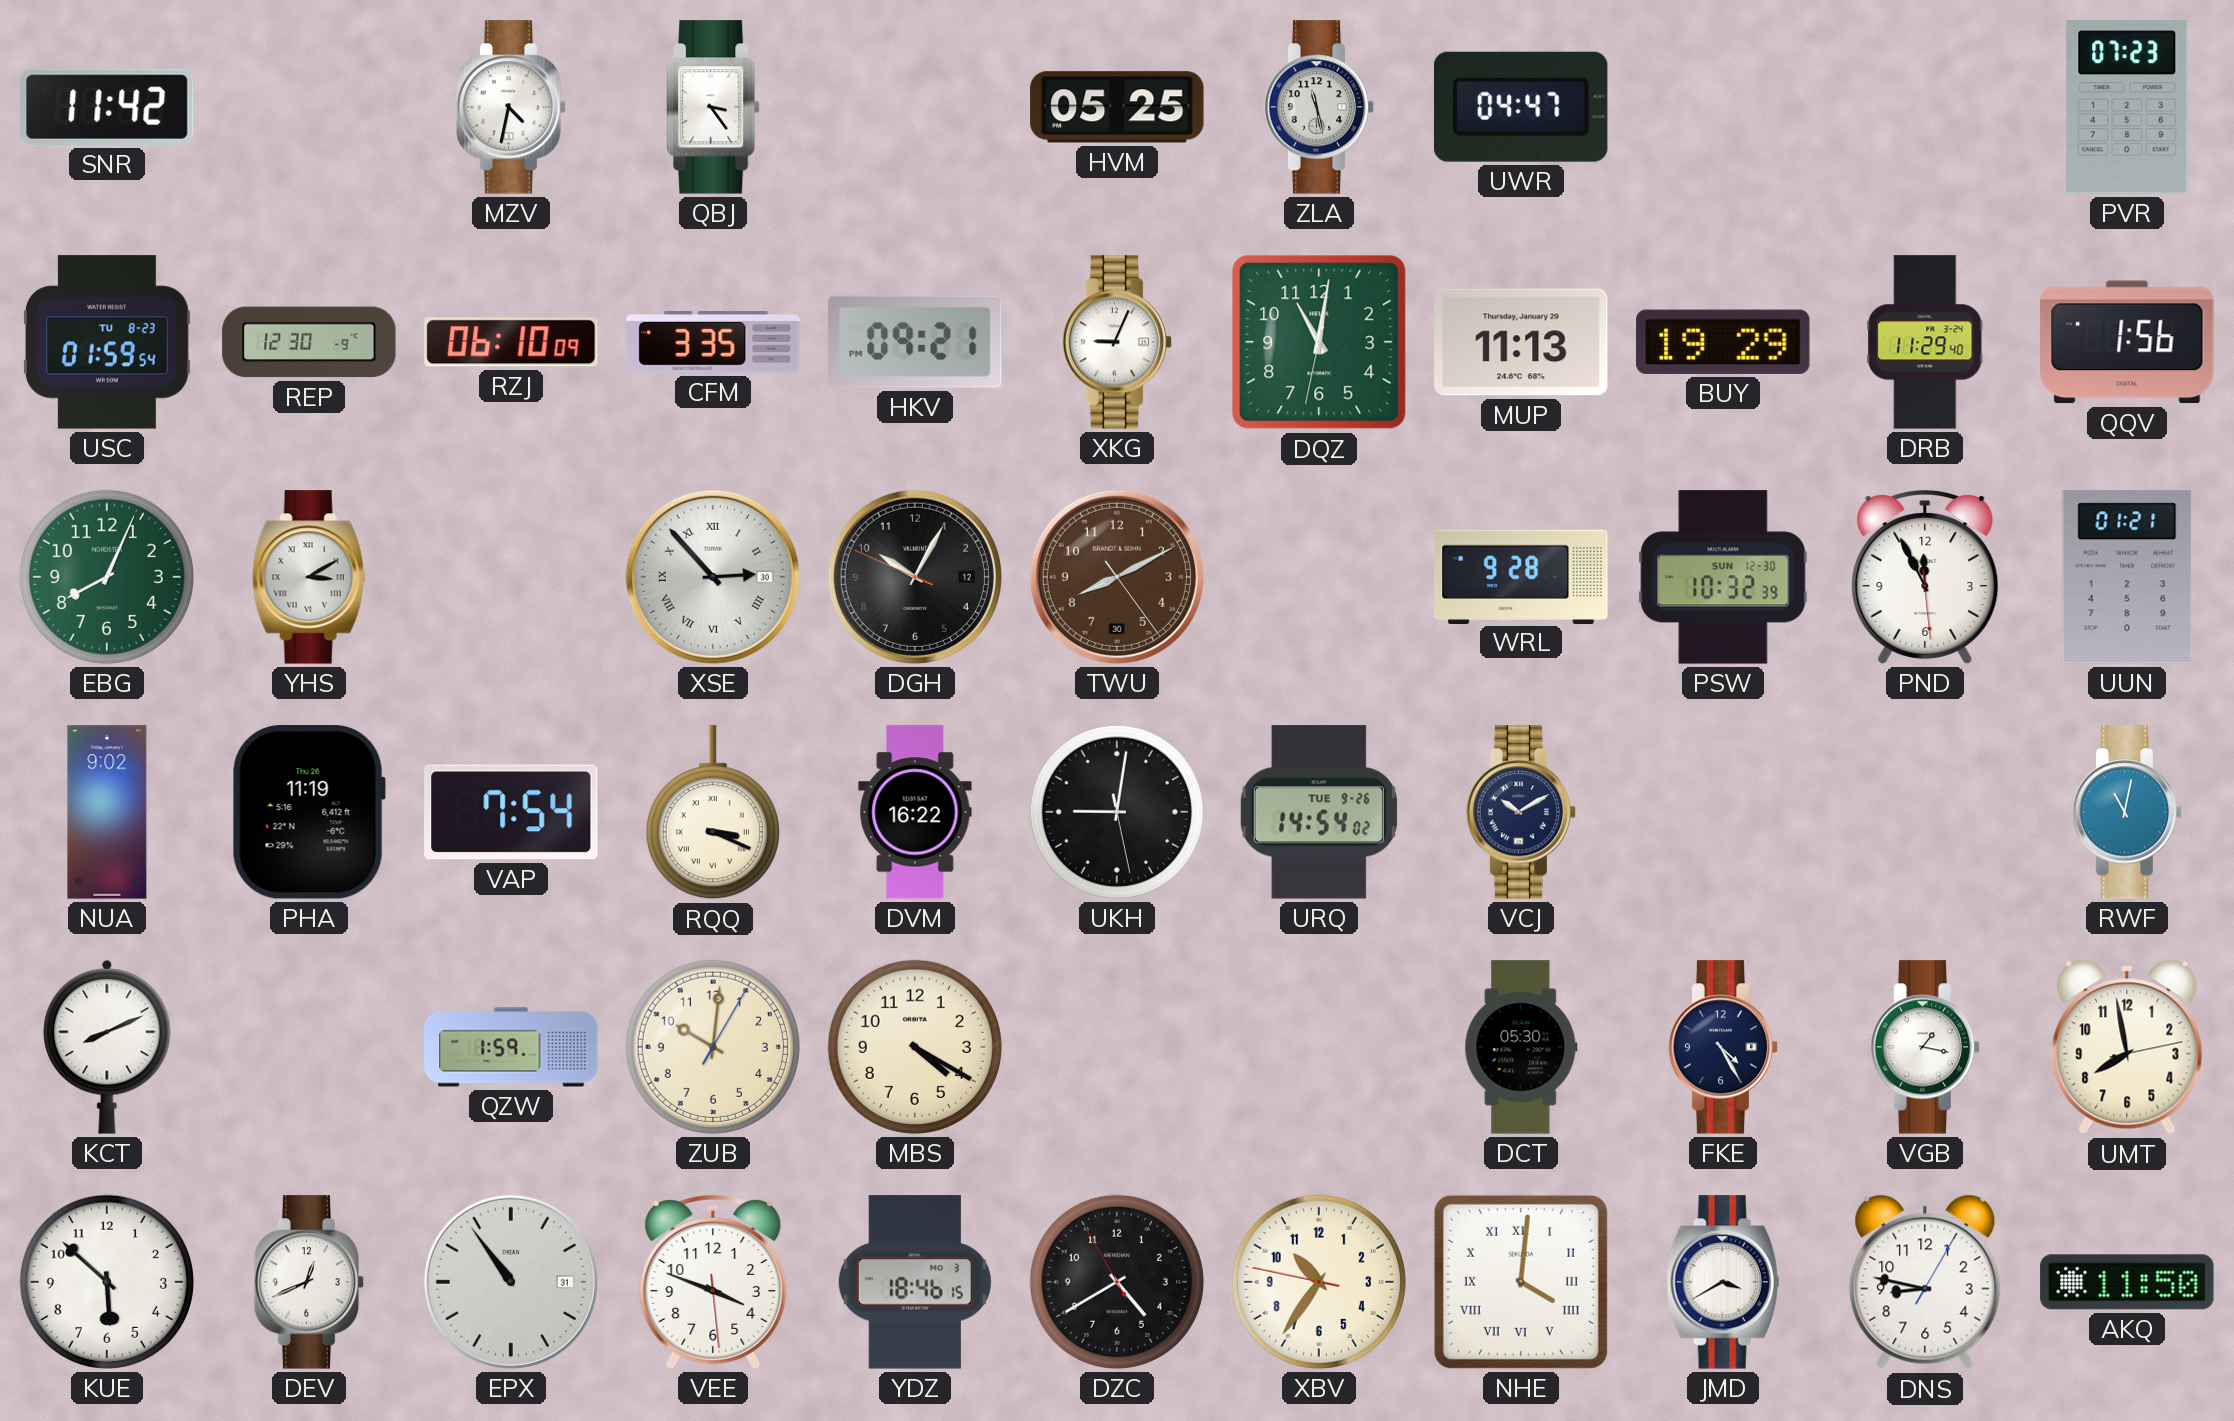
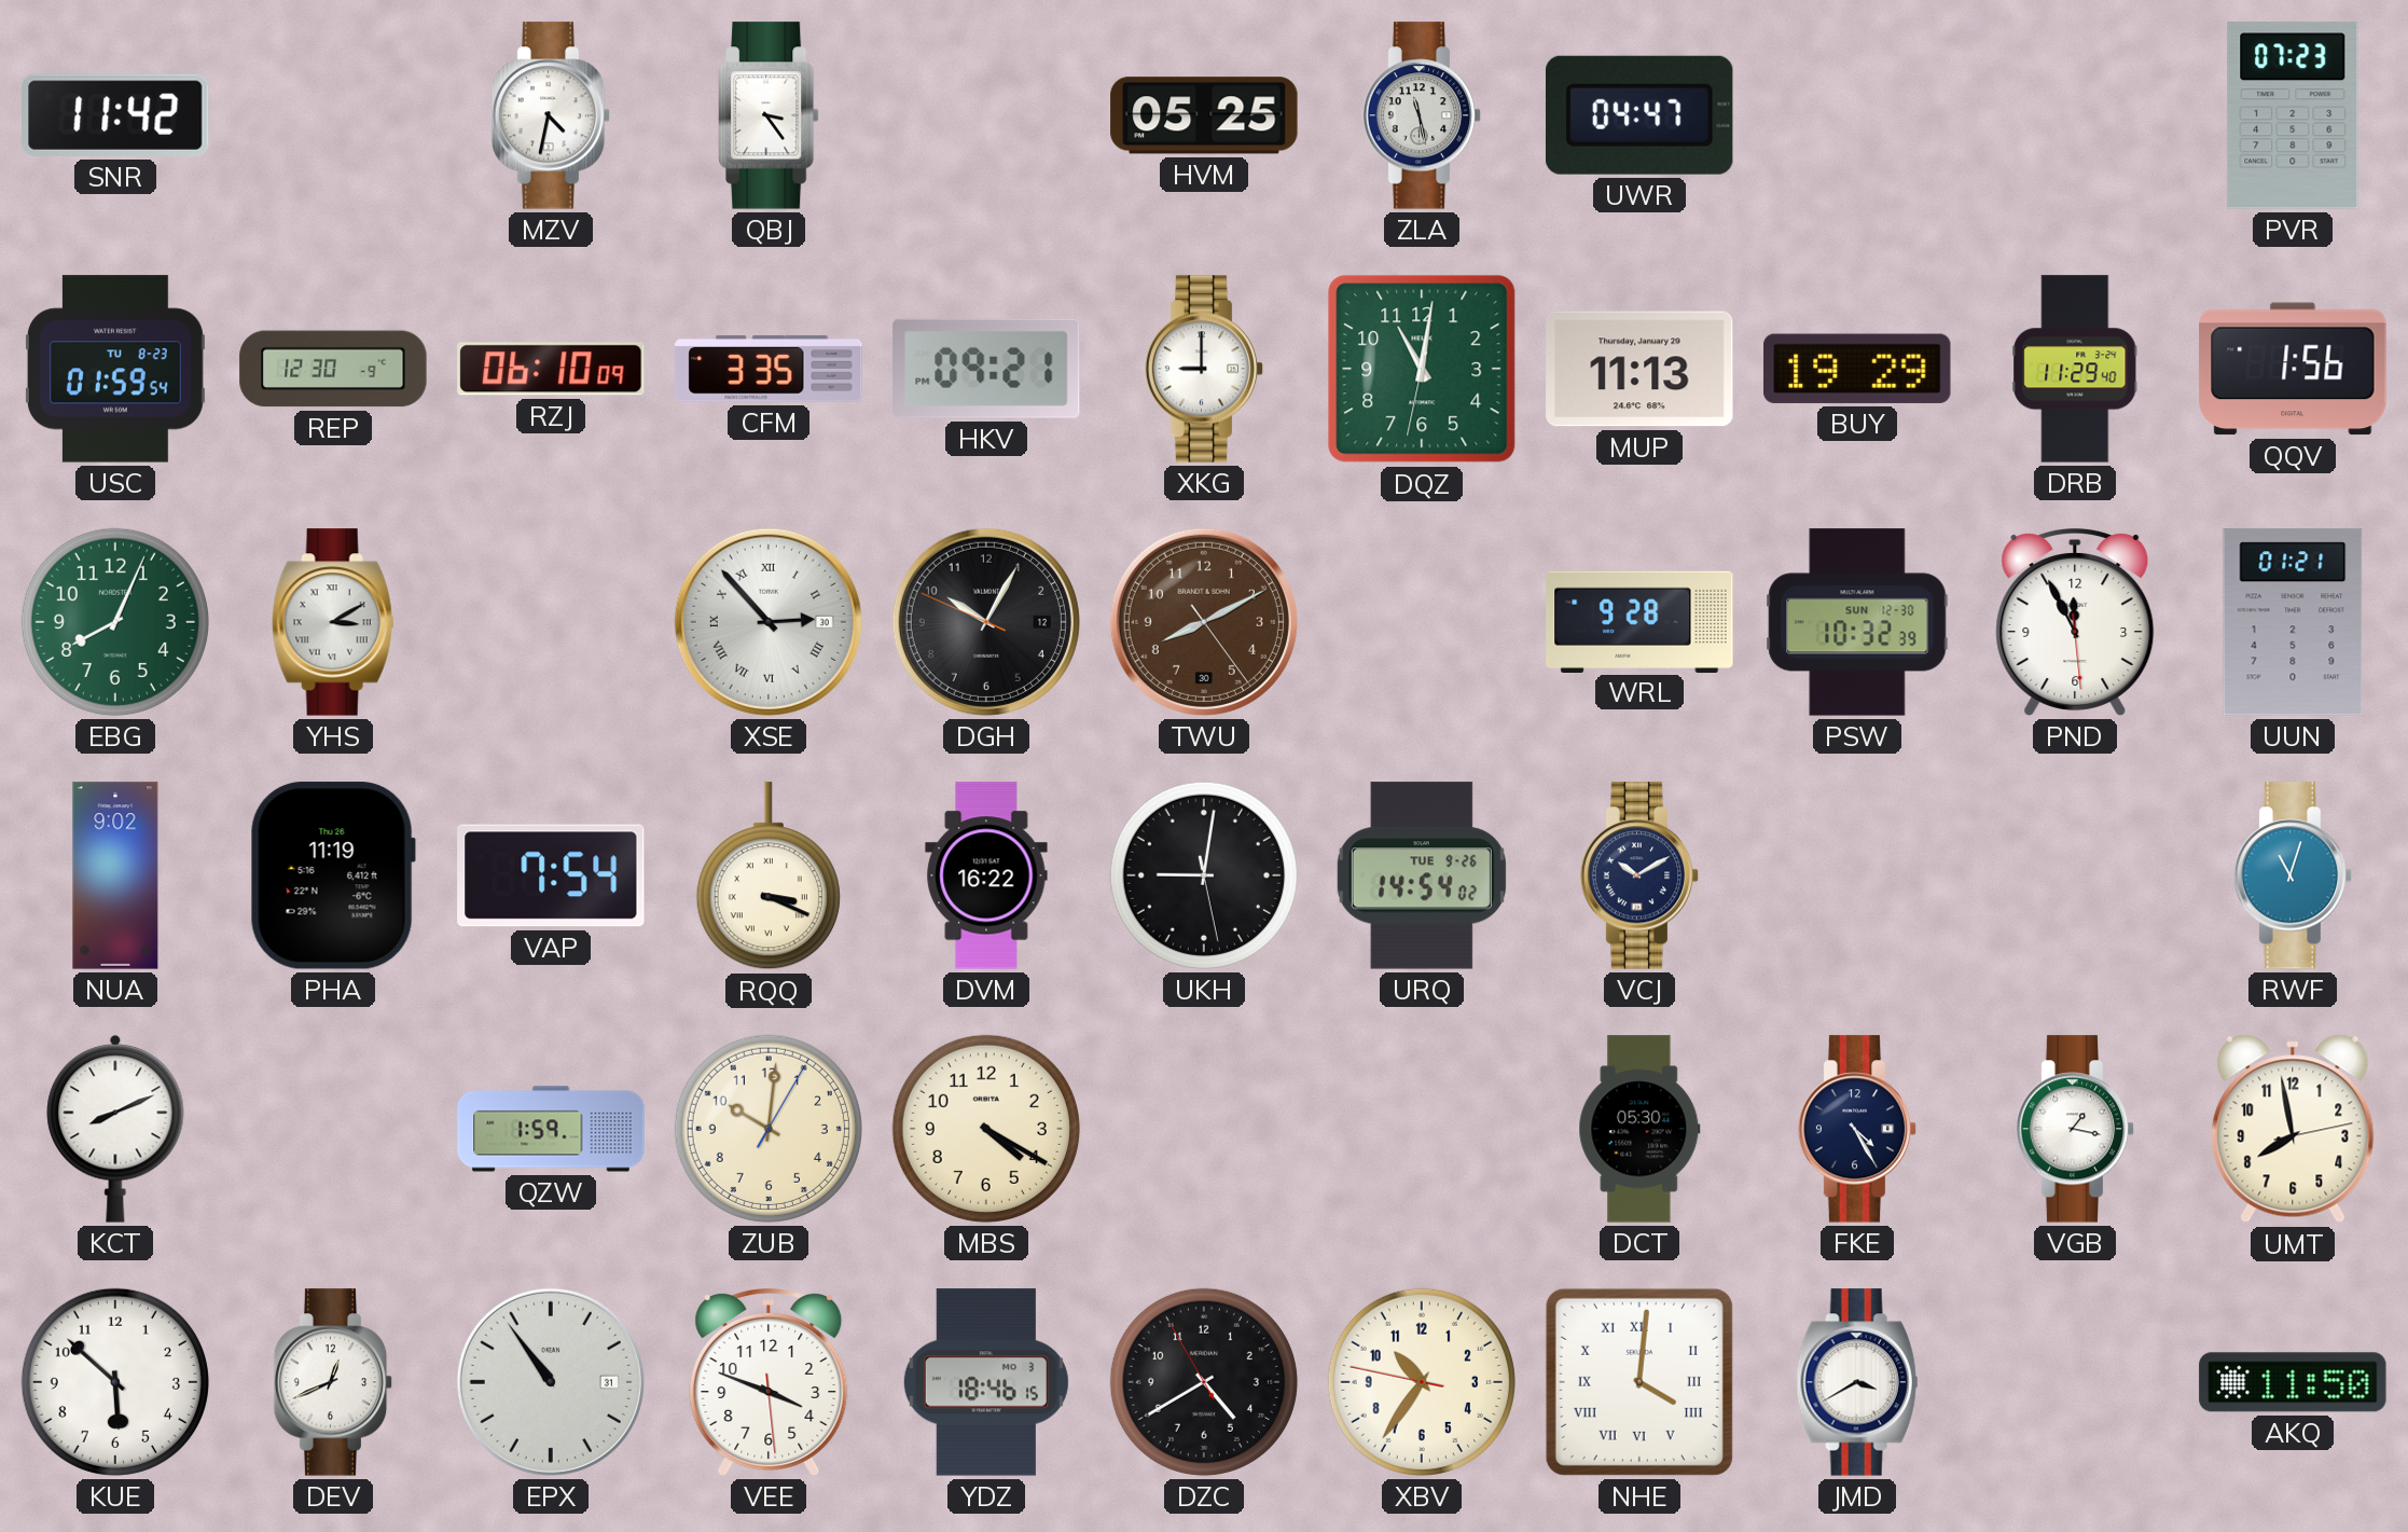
XKG: 9:04 -> 9:00 (1204, 369)
RWF: 11:02 -> 11:03 (2293, 875)
DNS: 8:47 -> none (1925, 1282)
